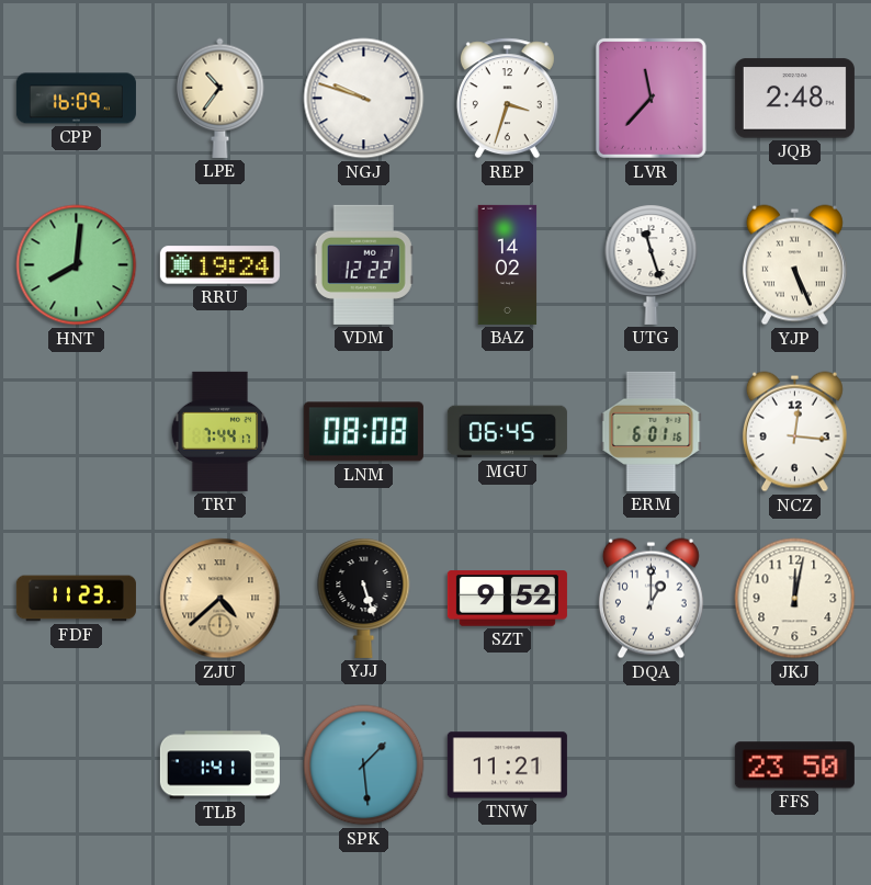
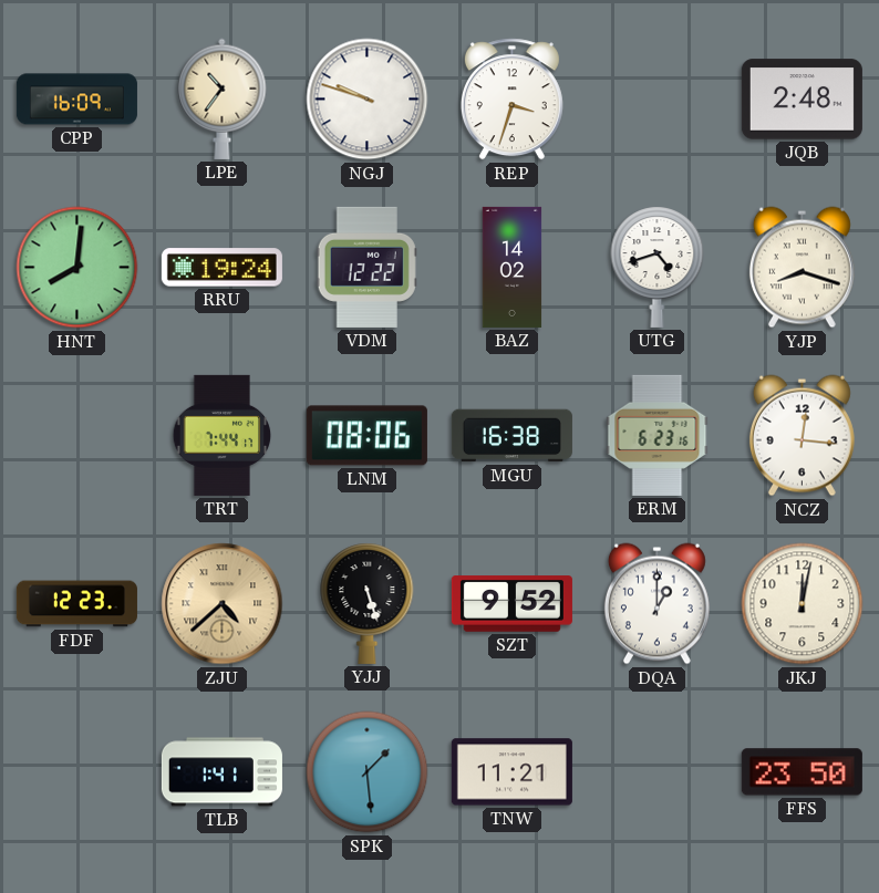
LVR: 11:37 -> none (651, 98)
UTG: 11:27 -> 4:42 (658, 267)
YJP: 5:26 -> 8:18 (802, 268)
LNM: 08:08 -> 08:06 (366, 436)
MGU: 06:45 -> 16:38 (511, 436)
ERM: 6:01 -> 6:23 (658, 435)
FDF: 11:23 -> 12:23 (76, 604)
